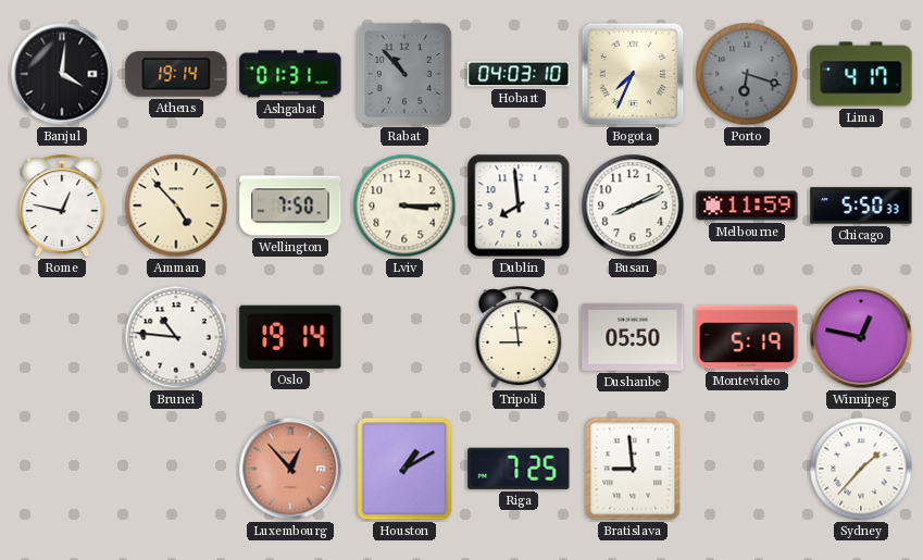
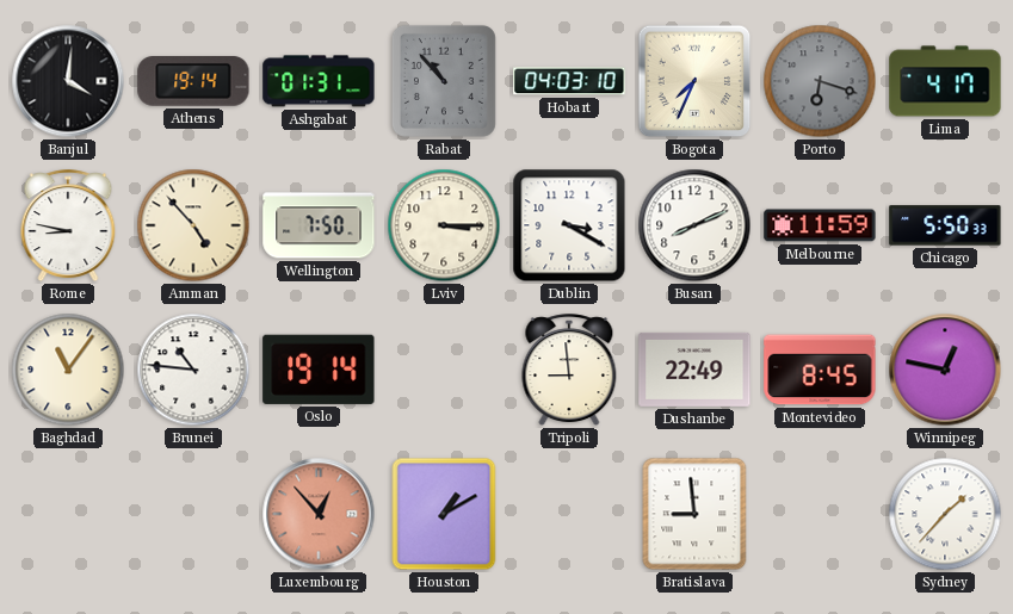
Rome: 12:47 -> 8:47 (68, 227)
Dublin: 7:59 -> 3:20 (569, 225)
Baghdad: none -> 11:06 (68, 370)
Dushanbe: 05:50 -> 22:49 (694, 370)
Montevideo: 5:19 -> 8:45 (820, 370)
Riga: 7:25 -> none (519, 469)
